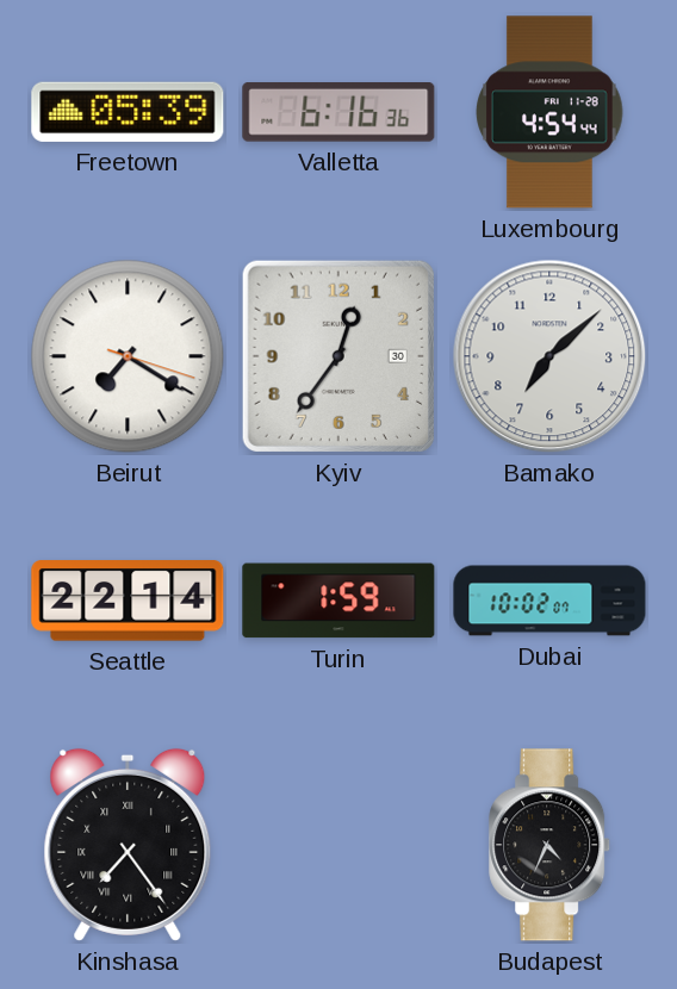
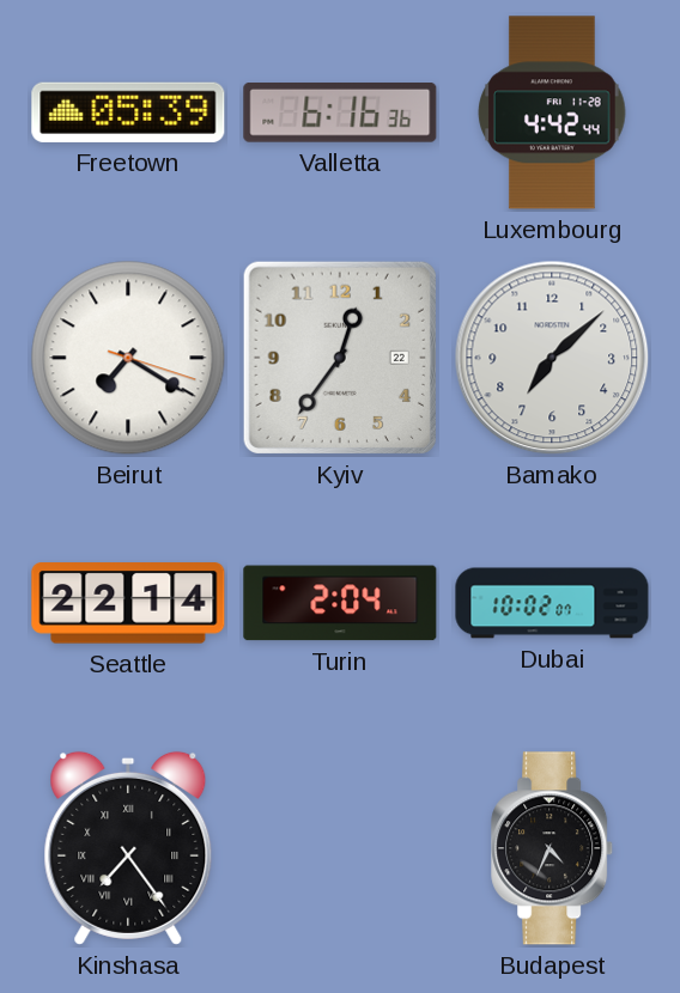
Luxembourg: 4:54 -> 4:42 (552, 112)
Kyiv date: 30 -> 22 (340, 358)
Turin: 1:59 -> 2:04 (340, 603)
